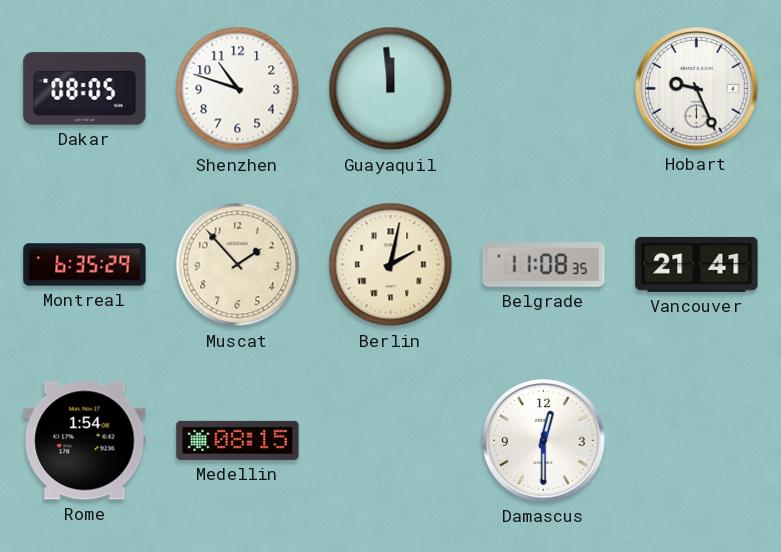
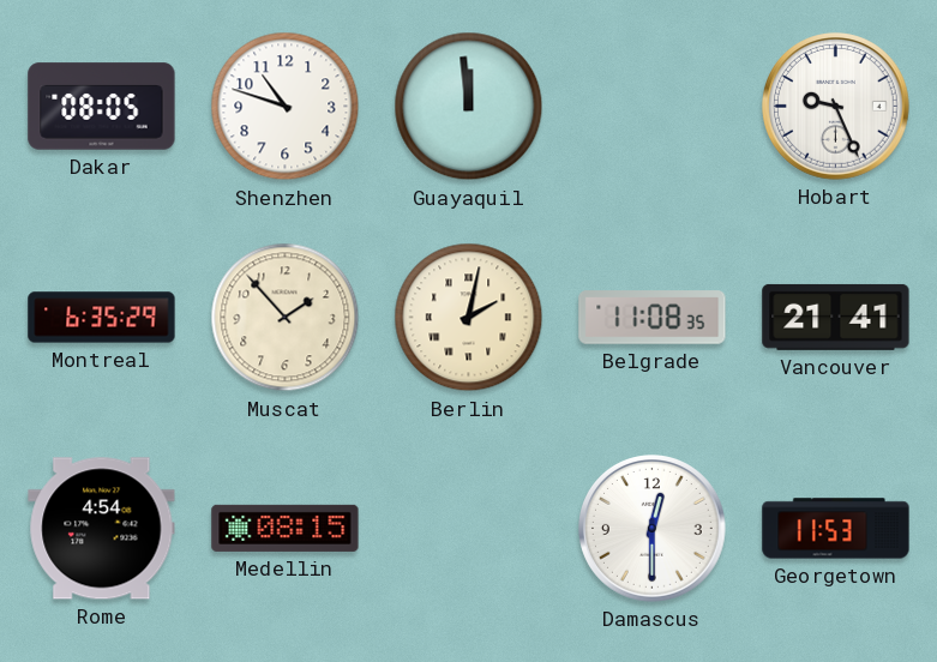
Rome: 1:54 -> 4:54 (102, 529)
Georgetown: none -> 11:53 (836, 529)
